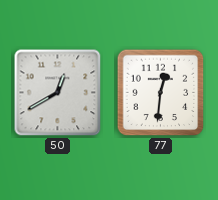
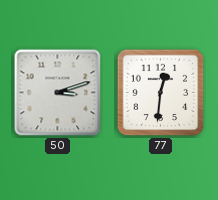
50: 12:40 -> 3:12 (58, 93)
